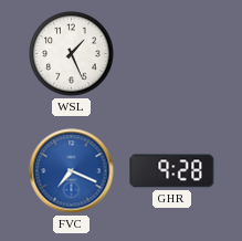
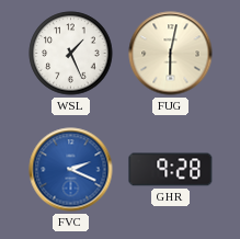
FUG: none -> 6:02 (171, 54)
FVC: 7:19 -> 2:19 (71, 170)
